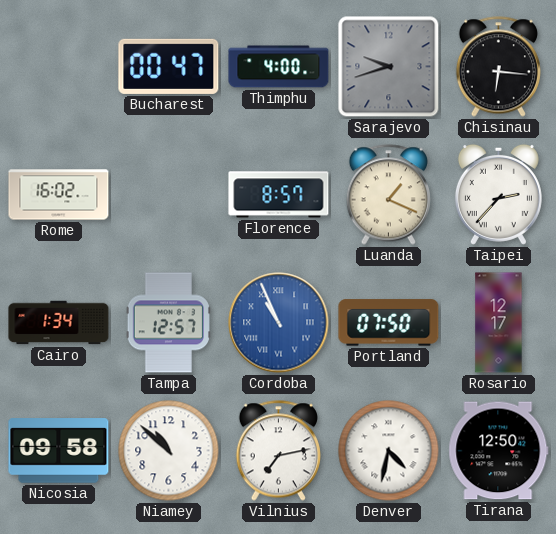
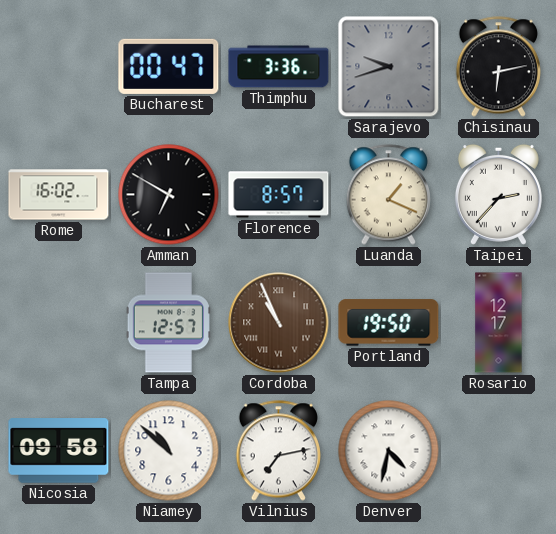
Thimphu: 4:00 -> 3:36 (279, 67)
Chisinau: 6:16 -> 6:13 (498, 67)
Amman: none -> 6:50 (169, 195)
Cairo: 1:34 -> none (59, 323)
Cordoba dial: blue -> brown (279, 323)
Portland: 07:50 -> 19:50 (389, 323)
Tirana: 12:50 -> none (499, 451)
